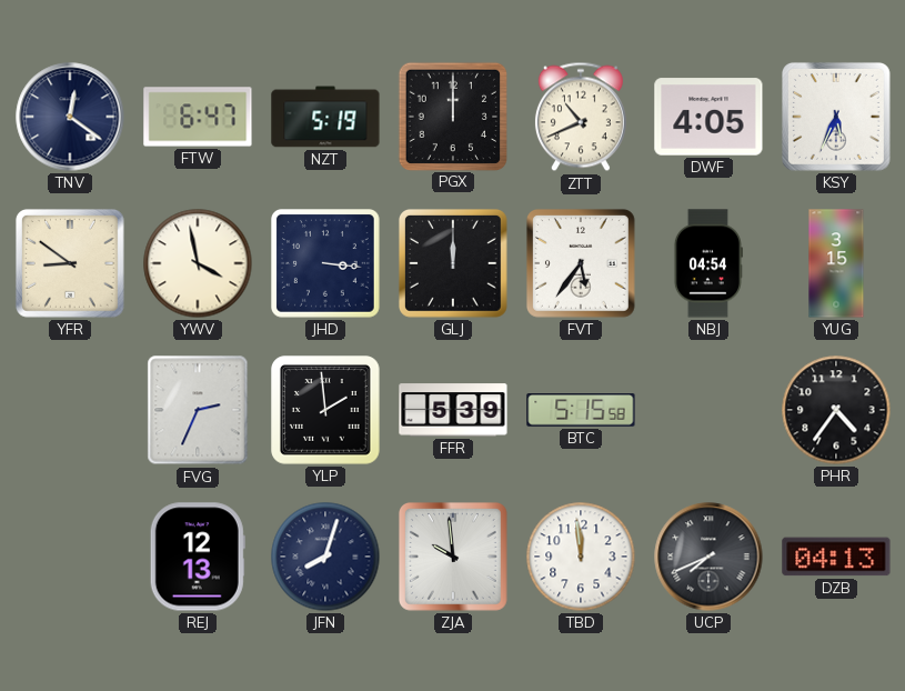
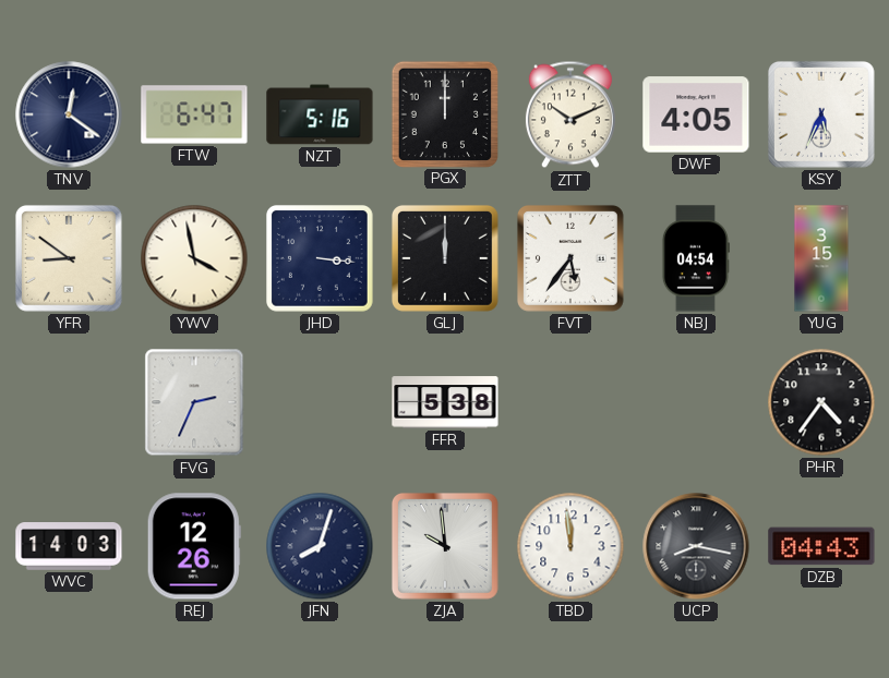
NZT: 5:19 -> 5:16 (320, 114)
ZTT: 10:41 -> 10:11 (570, 114)
YLP: 1:59 -> none (326, 411)
FFR: 5:39 -> 5:38 (445, 402)
BTC: 5:15 -> none (581, 410)
WVC: none -> 14:03 (69, 547)
REJ: 12:13 -> 12:26 (194, 546)
UCP: 7:41 -> 8:17 (696, 546)
DZB: 04:13 -> 04:43 (821, 546)
